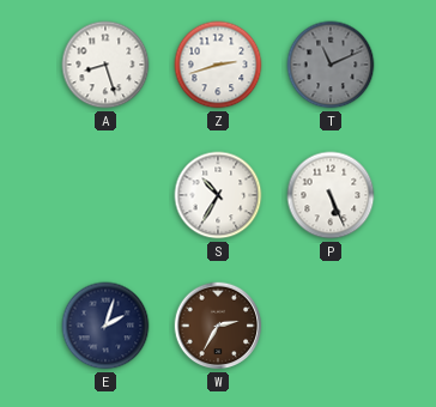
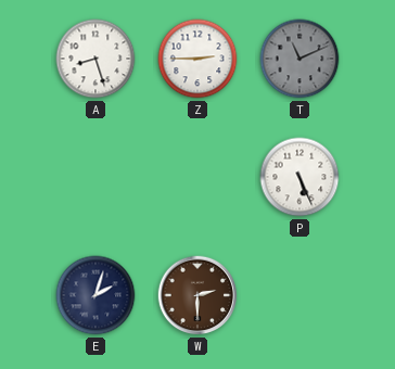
Z: 2:42 -> 2:45 (197, 59)
S: 10:35 -> none (218, 195)
W: 2:35 -> 2:30 (197, 295)
